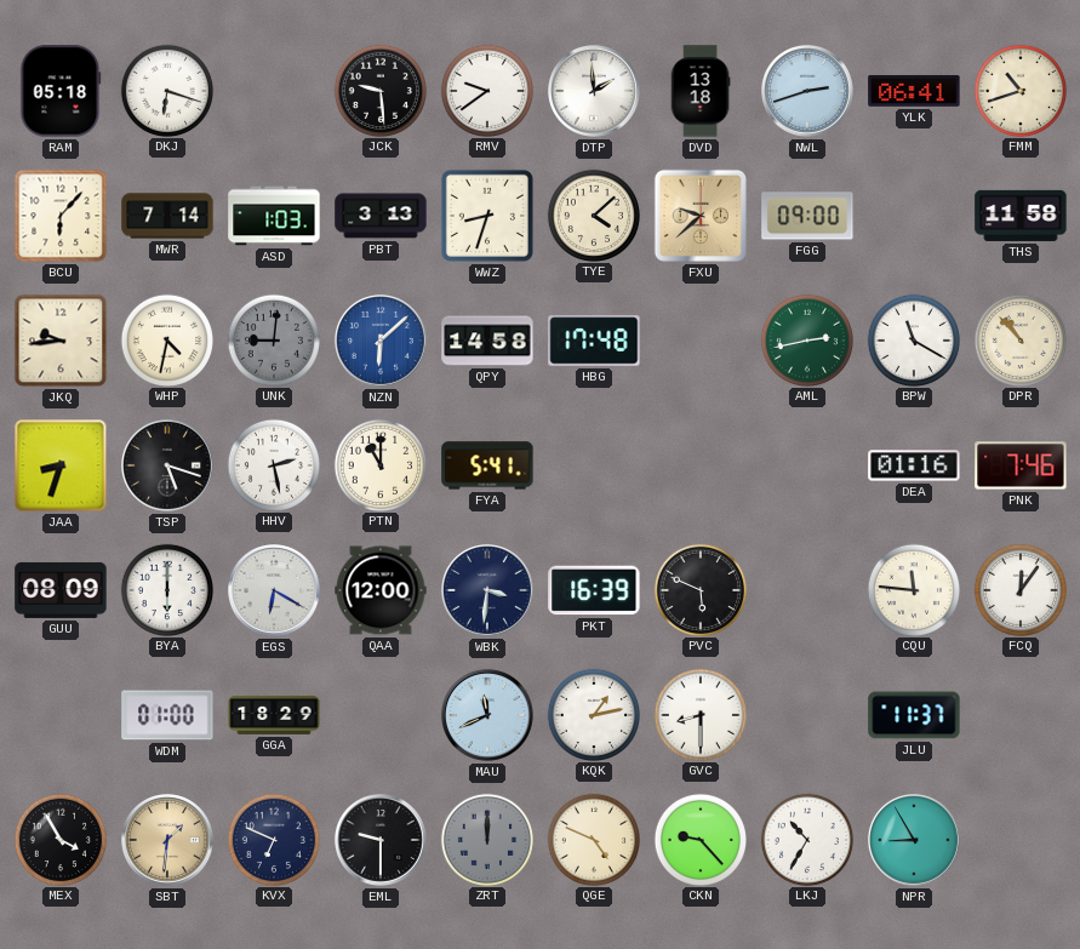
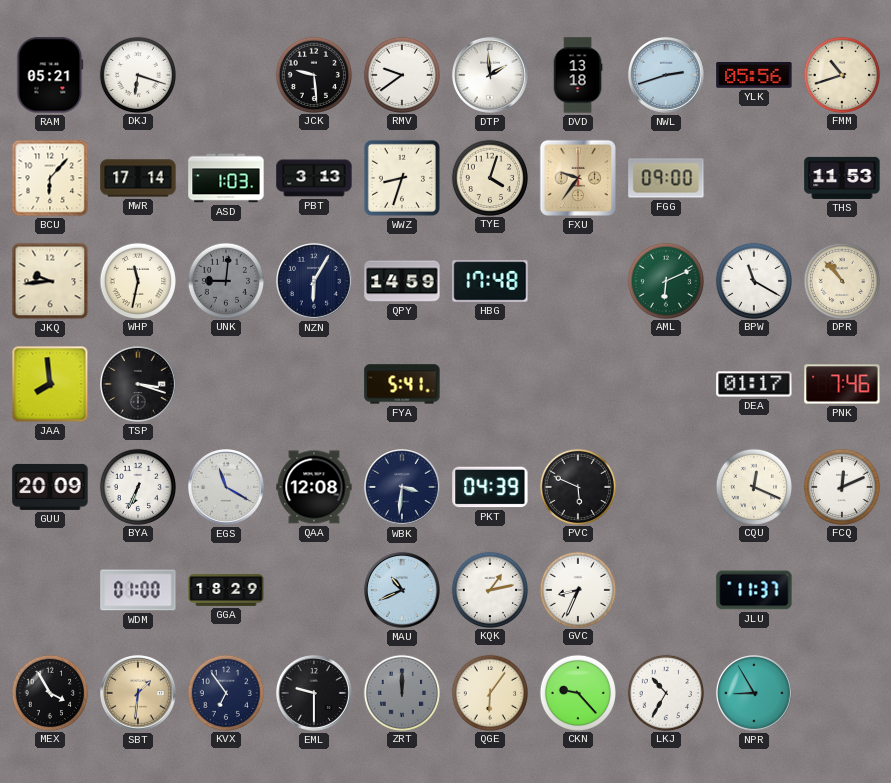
RAM: 05:18 -> 05:21 (50, 75)
YLK: 06:41 -> 05:56 (754, 75)
MWR: 7:14 -> 17:14 (138, 178)
TYE: 4:08 -> 4:03 (489, 177)
FXU: 9:38 -> 9:36 (578, 178)
THS: 11:58 -> 11:53 (842, 178)
WHP: 4:32 -> 11:32 (137, 280)
NZN: 6:08 -> 6:05 (315, 282)
NZN dial: blue -> navy (315, 282)
QPY: 14:58 -> 14:59 (402, 281)
AML: 2:43 -> 6:11 (665, 280)
JAA: 8:33 -> 7:59 (50, 384)
TSP: 5:18 -> 3:18 (139, 385)
HHV: 2:28 -> none (273, 464)
PTN: 11:00 -> none (379, 464)
DEA: 01:16 -> 01:17 (754, 384)
GUU: 08:09 -> 20:09 (50, 487)
BYA: 6:00 -> 6:34 (137, 486)
EGS: 6:20 -> 11:20 (227, 488)
QAA: 12:00 -> 12:08 (314, 487)
PKT: 16:39 -> 04:39 (490, 487)
CQU: 11:46 -> 12:19 (753, 486)
FCQ: 12:06 -> 12:11 (841, 486)
MAU: 11:41 -> 10:41 (403, 591)
GVC: 8:30 -> 8:34 (577, 589)
KVX: 6:49 -> 6:54 (225, 692)
QGE: 4:49 -> 6:06 (489, 692)
